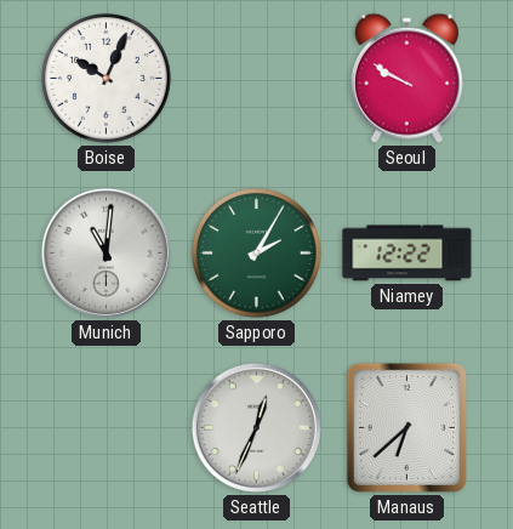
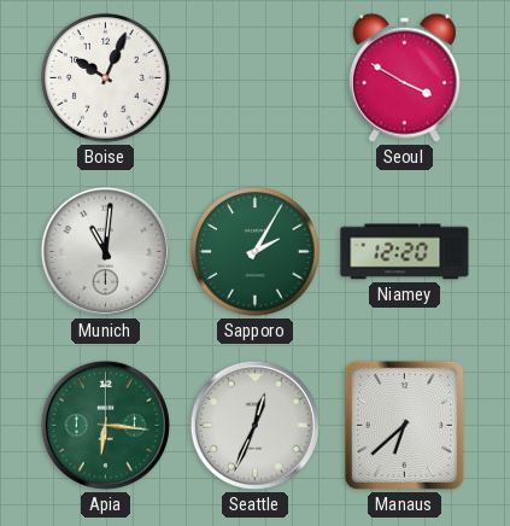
Seoul: 9:50 -> 3:50 (404, 77)
Niamey: 12:22 -> 12:20 (405, 252)
Apia: none -> 6:16 (105, 425)
